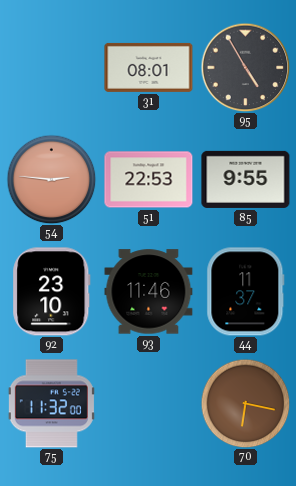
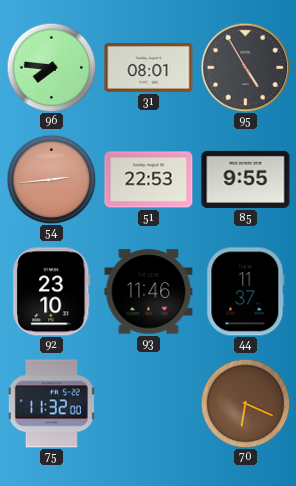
96: none -> 7:46 (51, 67)
54: 2:46 -> 2:44 (51, 179)
70: 6:17 -> 6:19 (245, 403)
